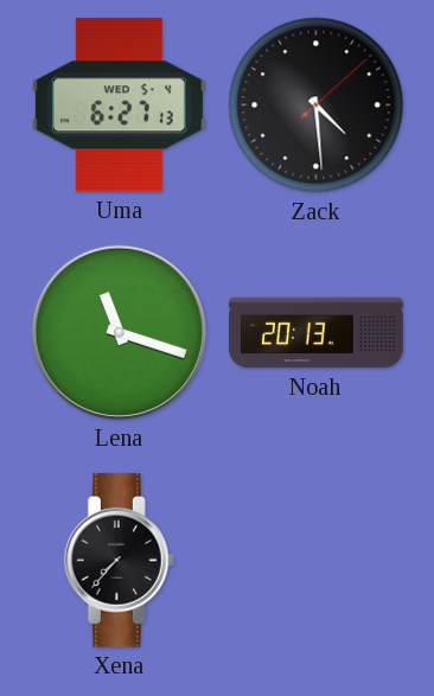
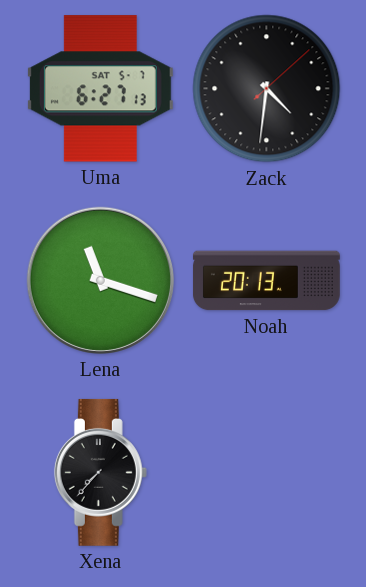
Uma date: WED 5-4 -> SAT 5-7 (100, 89)
Zack: 4:29 -> 4:31 (267, 89)
